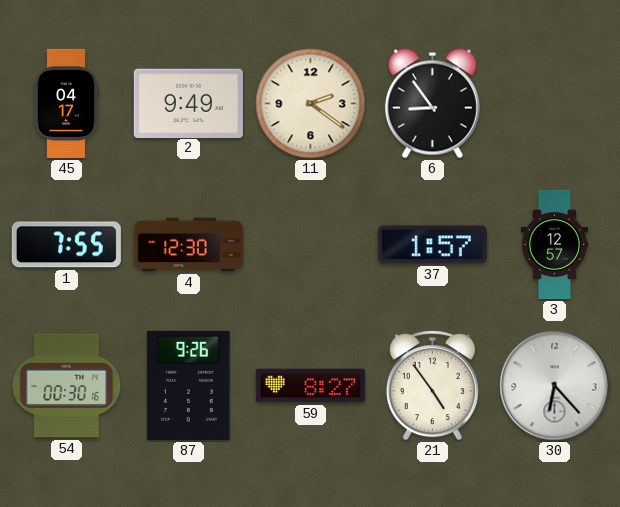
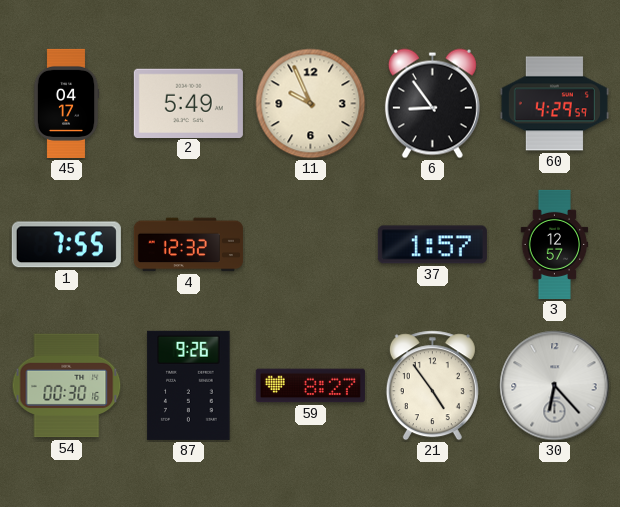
2: 9:49 -> 5:49 (188, 103)
11: 2:21 -> 9:56 (311, 104)
60: none -> 4:29 (554, 104)
4: 12:30 -> 12:32 (188, 245)
